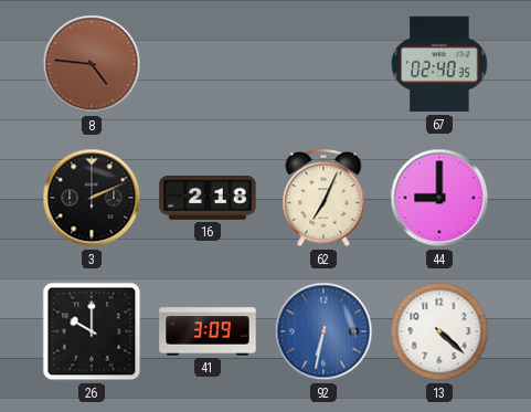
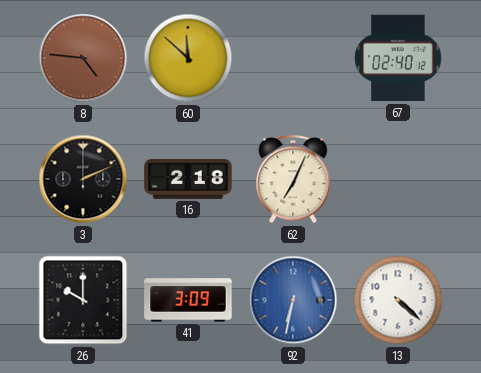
60: none -> 11:52 (188, 58)
67: 02:40:35 -> 02:40:12 (398, 58)
44: 9:00 -> none (439, 198)
